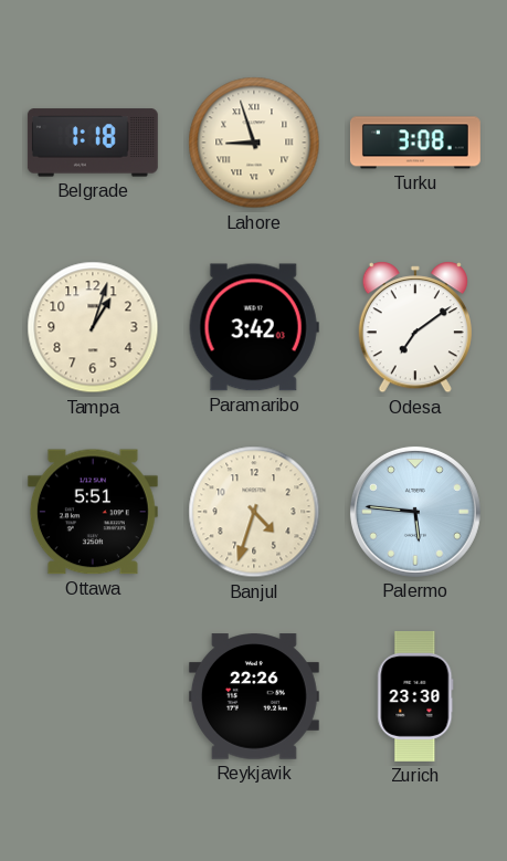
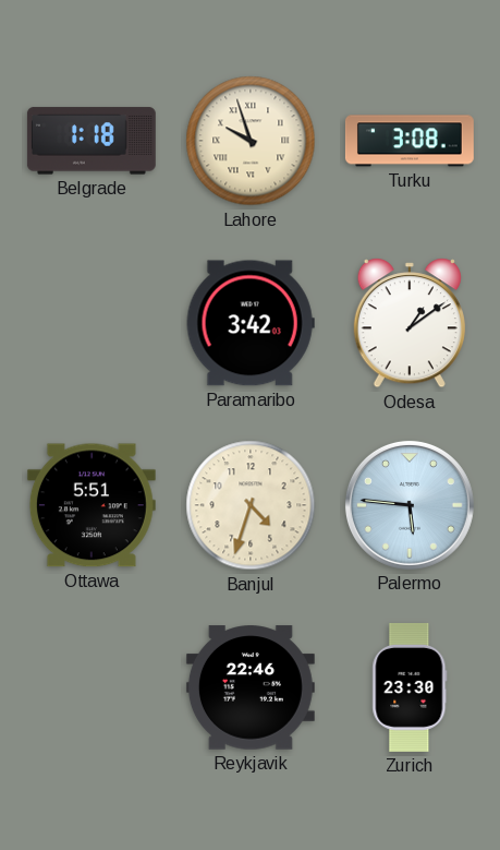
Lahore: 8:57 -> 9:57 (251, 141)
Tampa: 1:03 -> none (93, 327)
Odesa: 7:09 -> 1:09 (410, 323)
Reykjavik: 22:26 -> 22:46 (251, 687)
